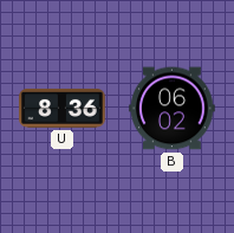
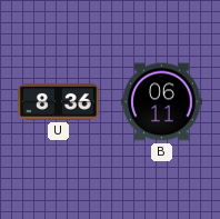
B: 06:02 -> 06:11 (162, 102)
